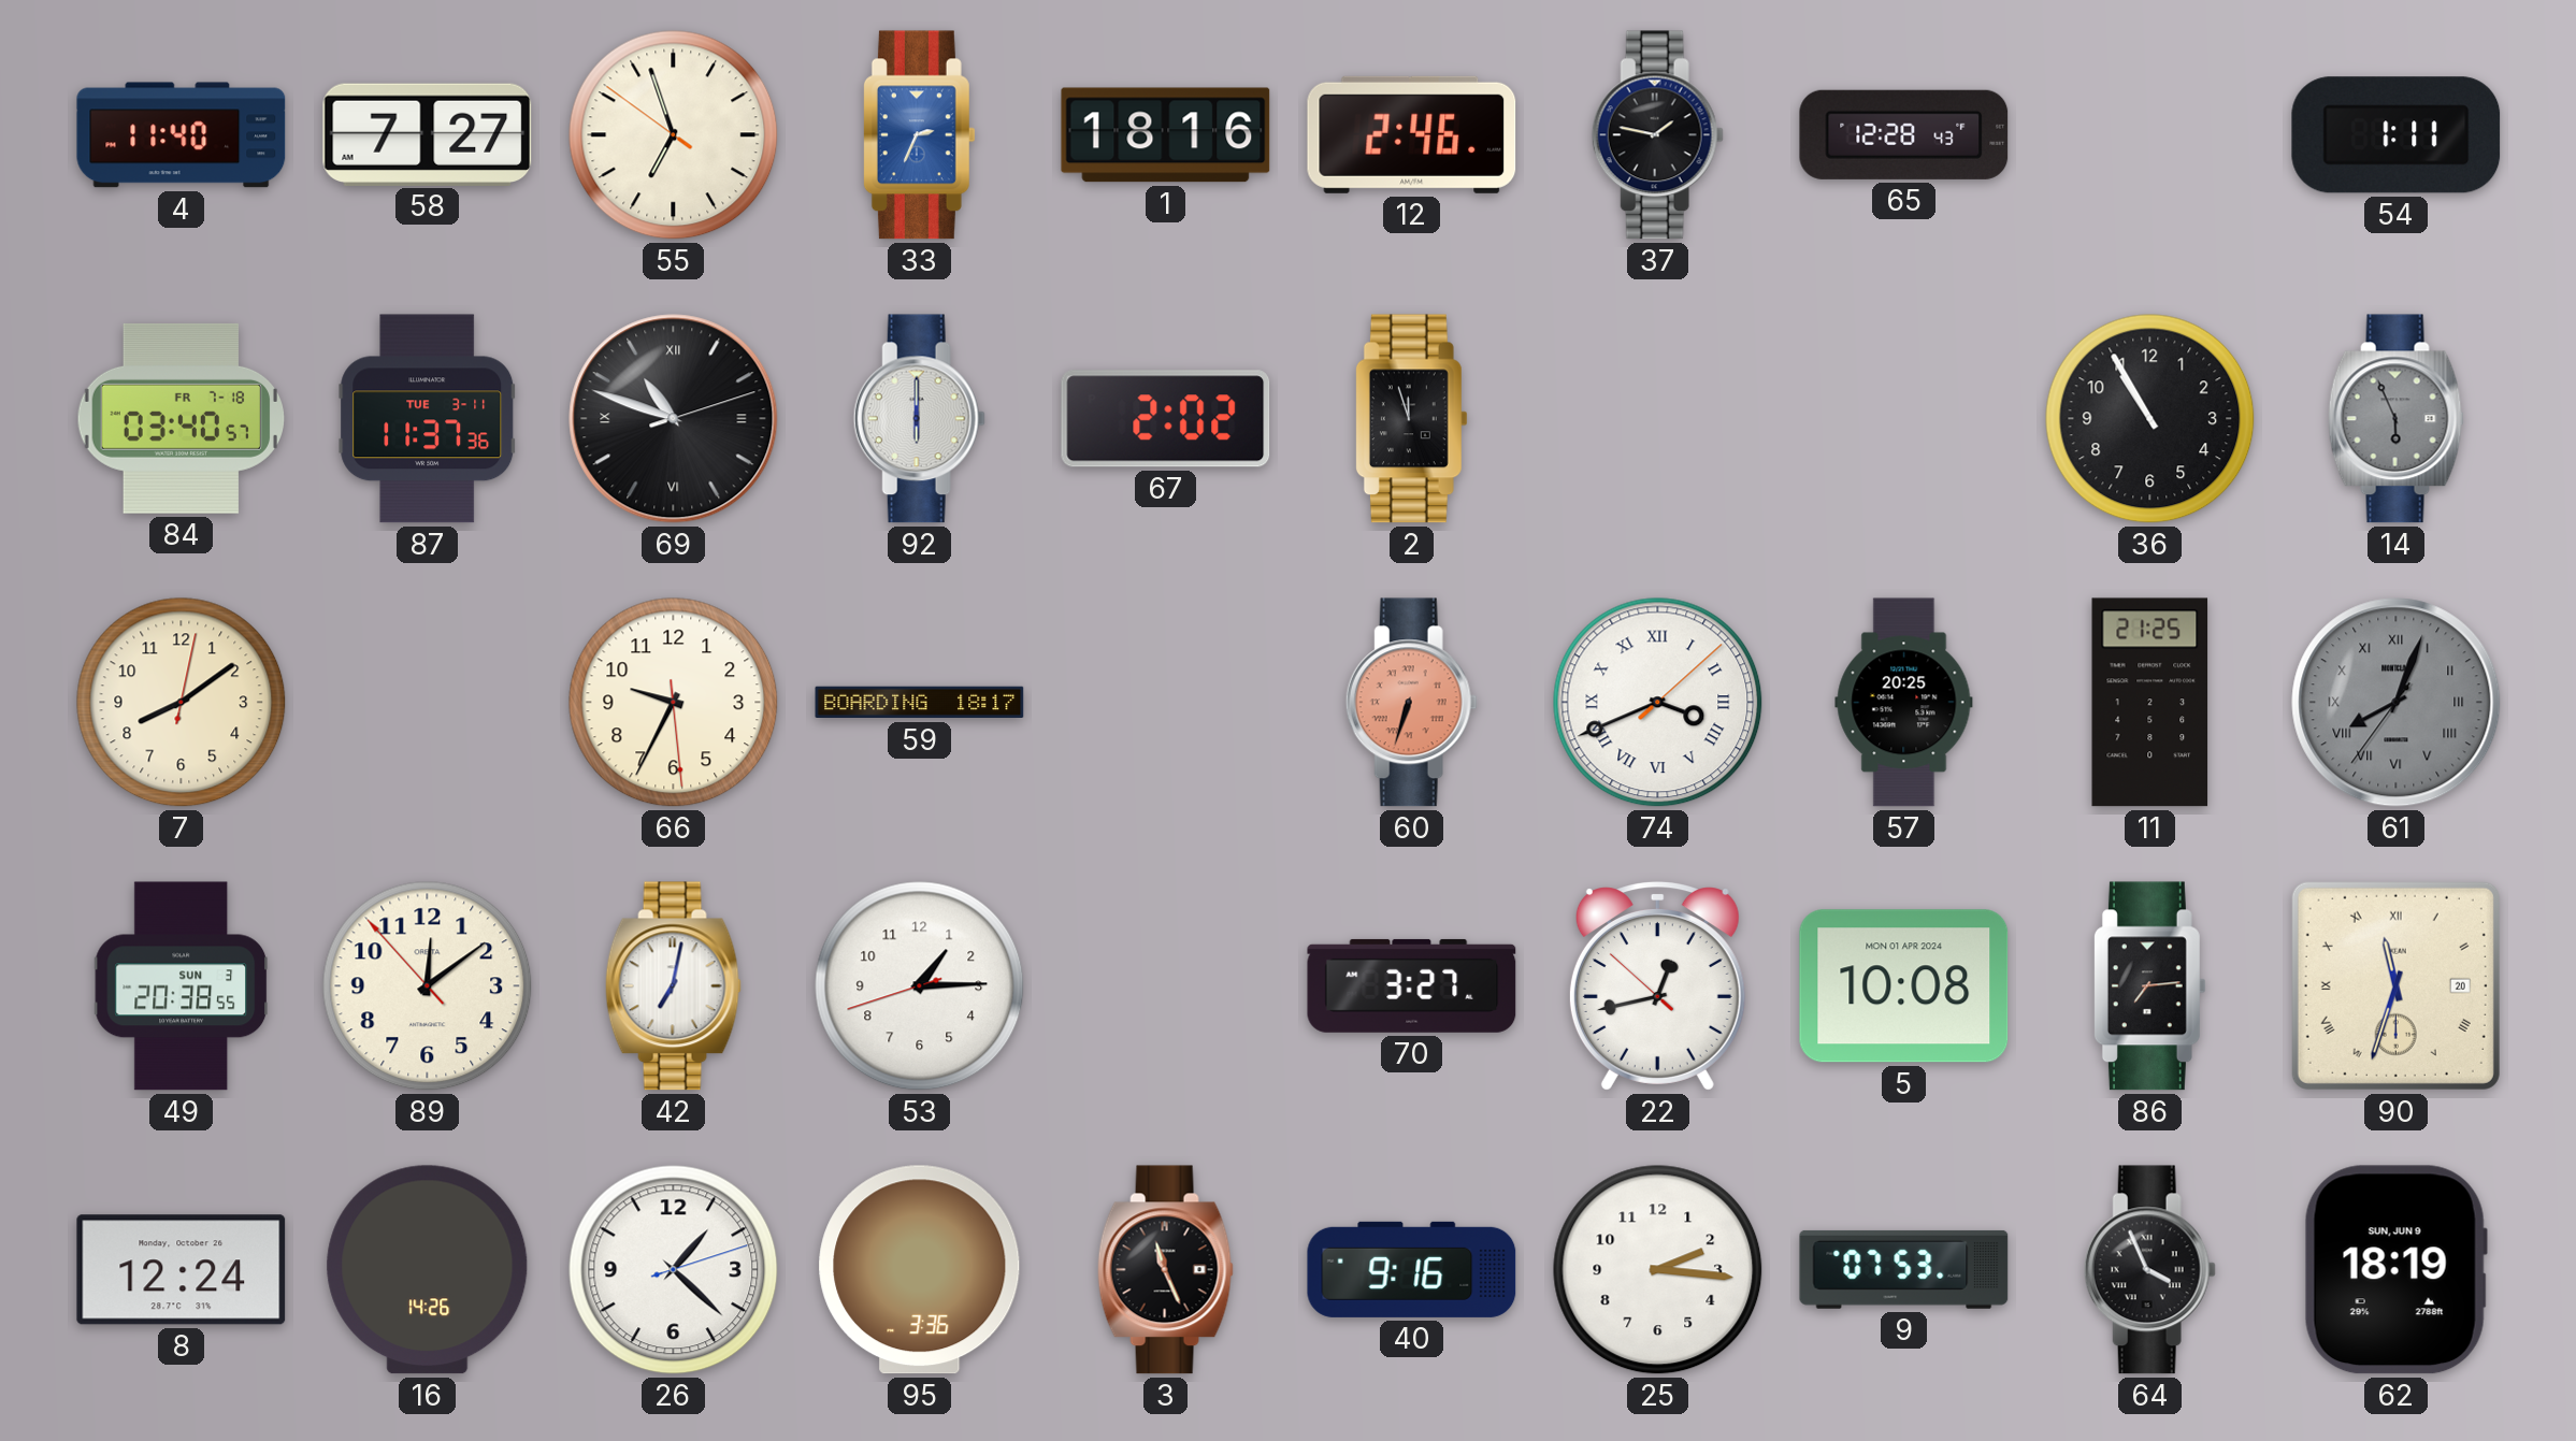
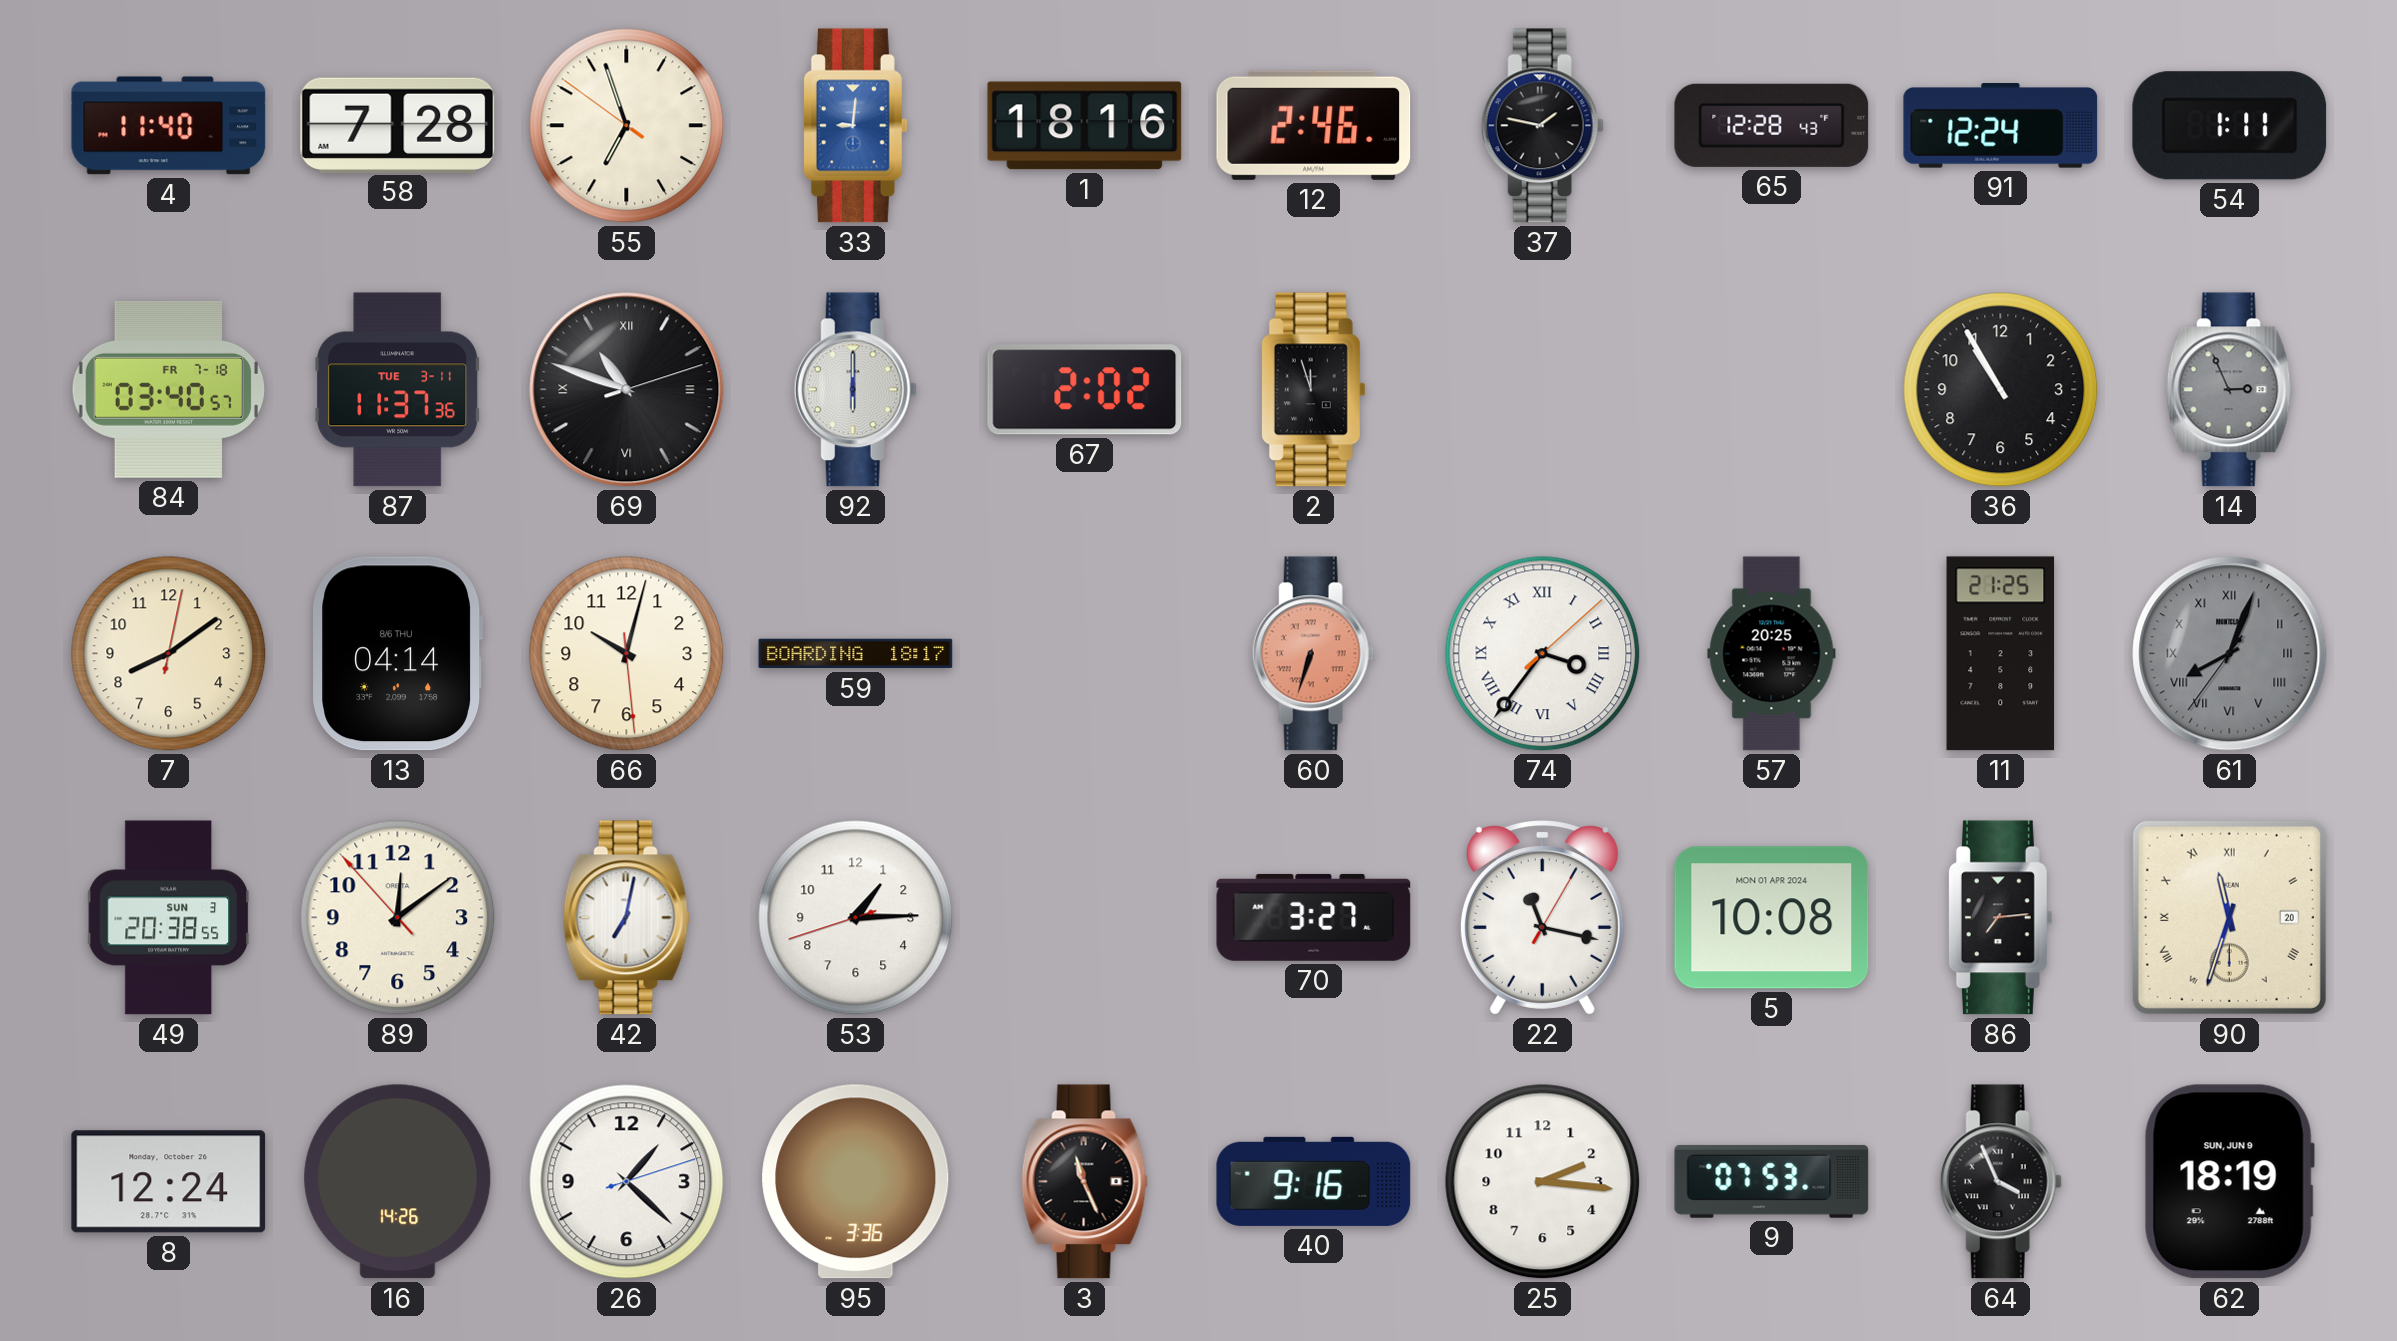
58: 7:27 -> 7:28 (398, 125)
33: 2:34 -> 9:01 (855, 126)
91: none -> 12:24 (2001, 126)
14: 5:56 -> 2:56 (2229, 390)
13: none -> 04:14 (397, 654)
66: 9:34 -> 10:02 (627, 654)
74: 3:41 -> 3:36 (1543, 654)
22: 12:42 -> 11:17 (1542, 918)
